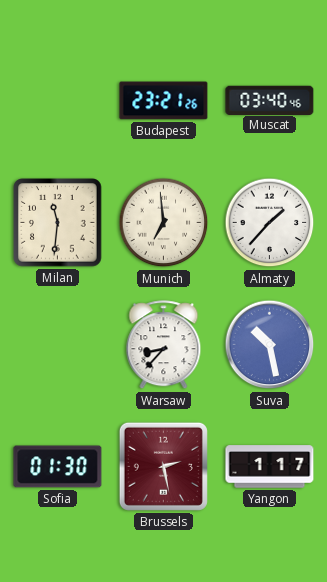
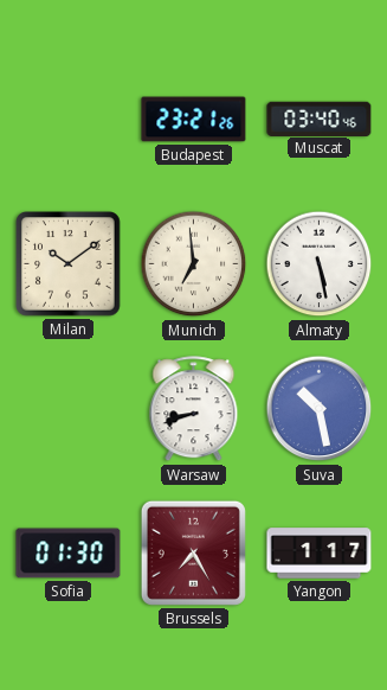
Milan: 11:31 -> 10:09 (69, 264)
Almaty: 1:37 -> 5:28 (320, 264)
Warsaw: 8:37 -> 8:42 (194, 409)
Brussels: 2:28 -> 7:25 (193, 552)
